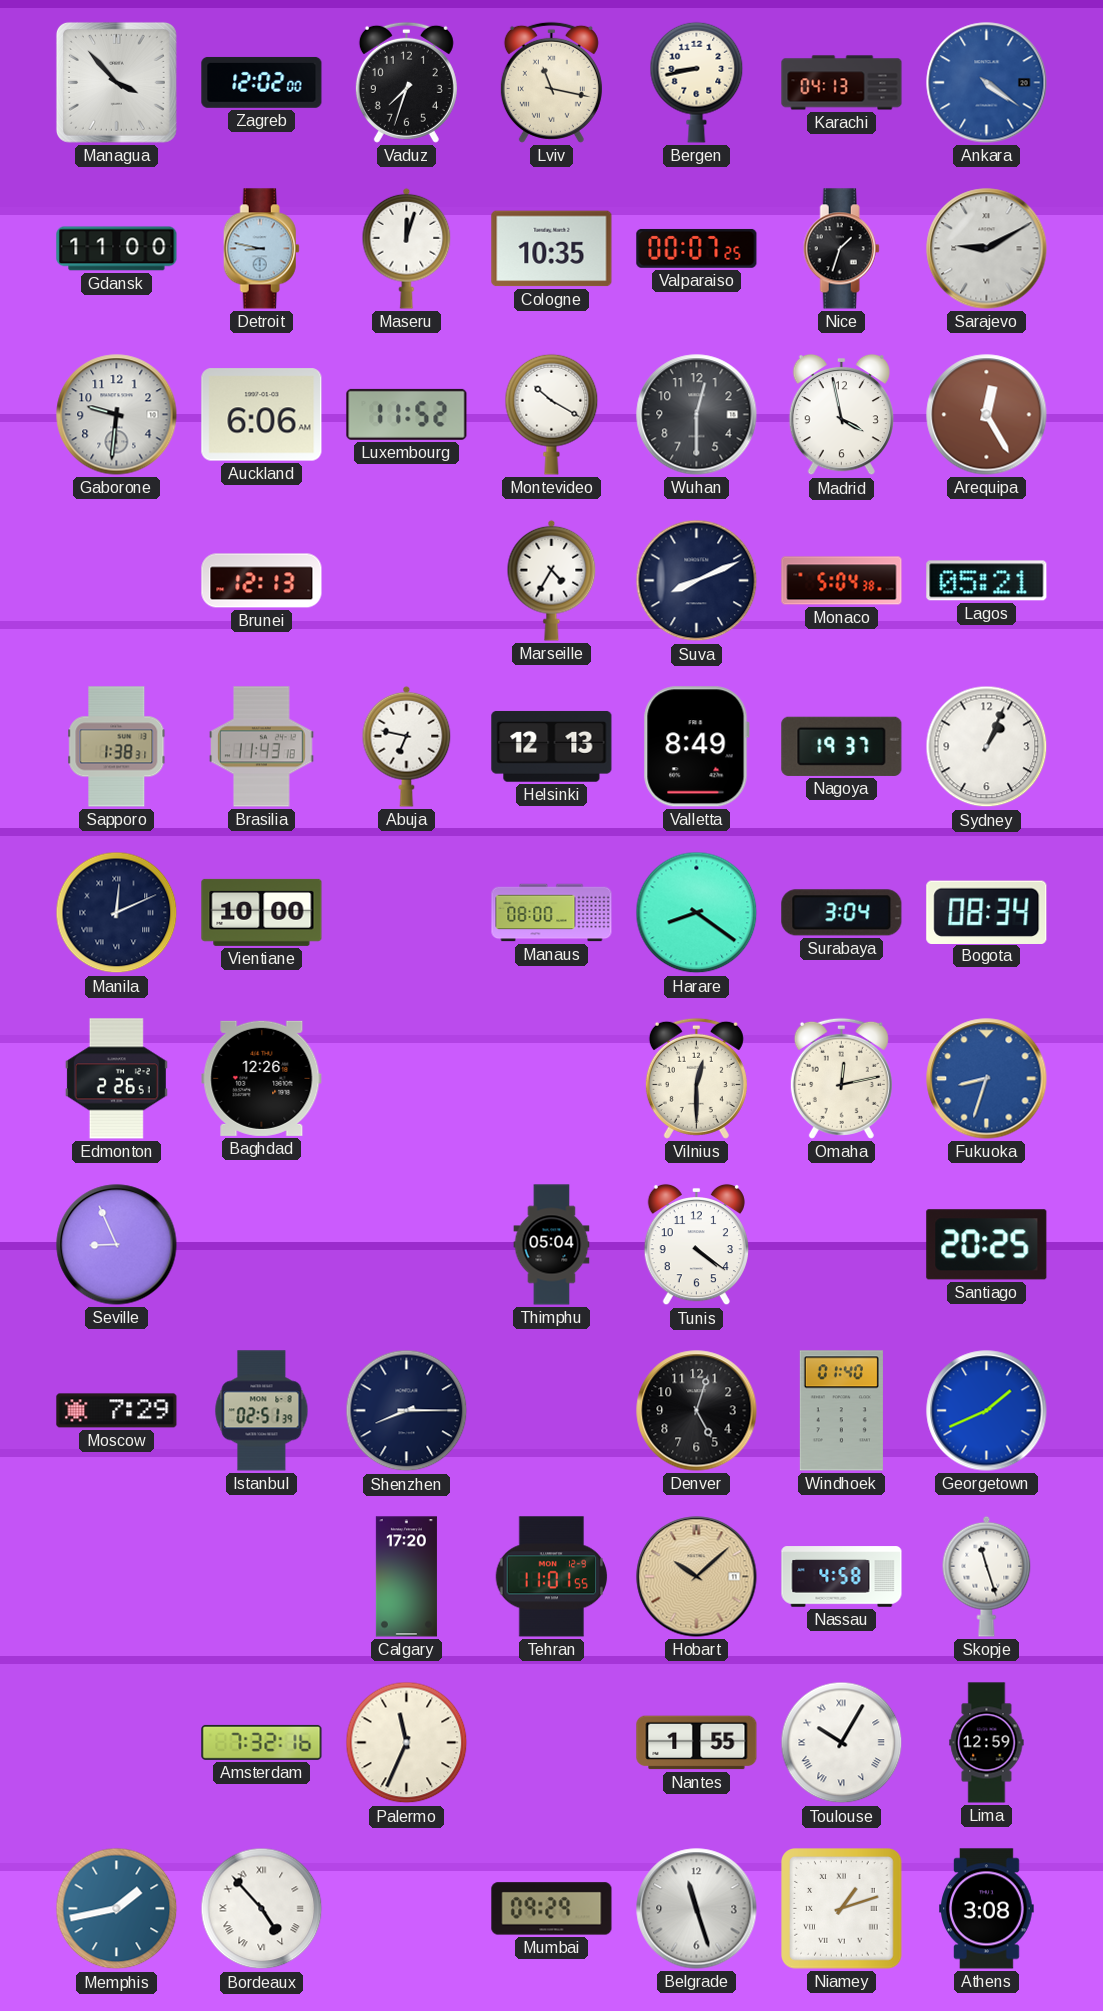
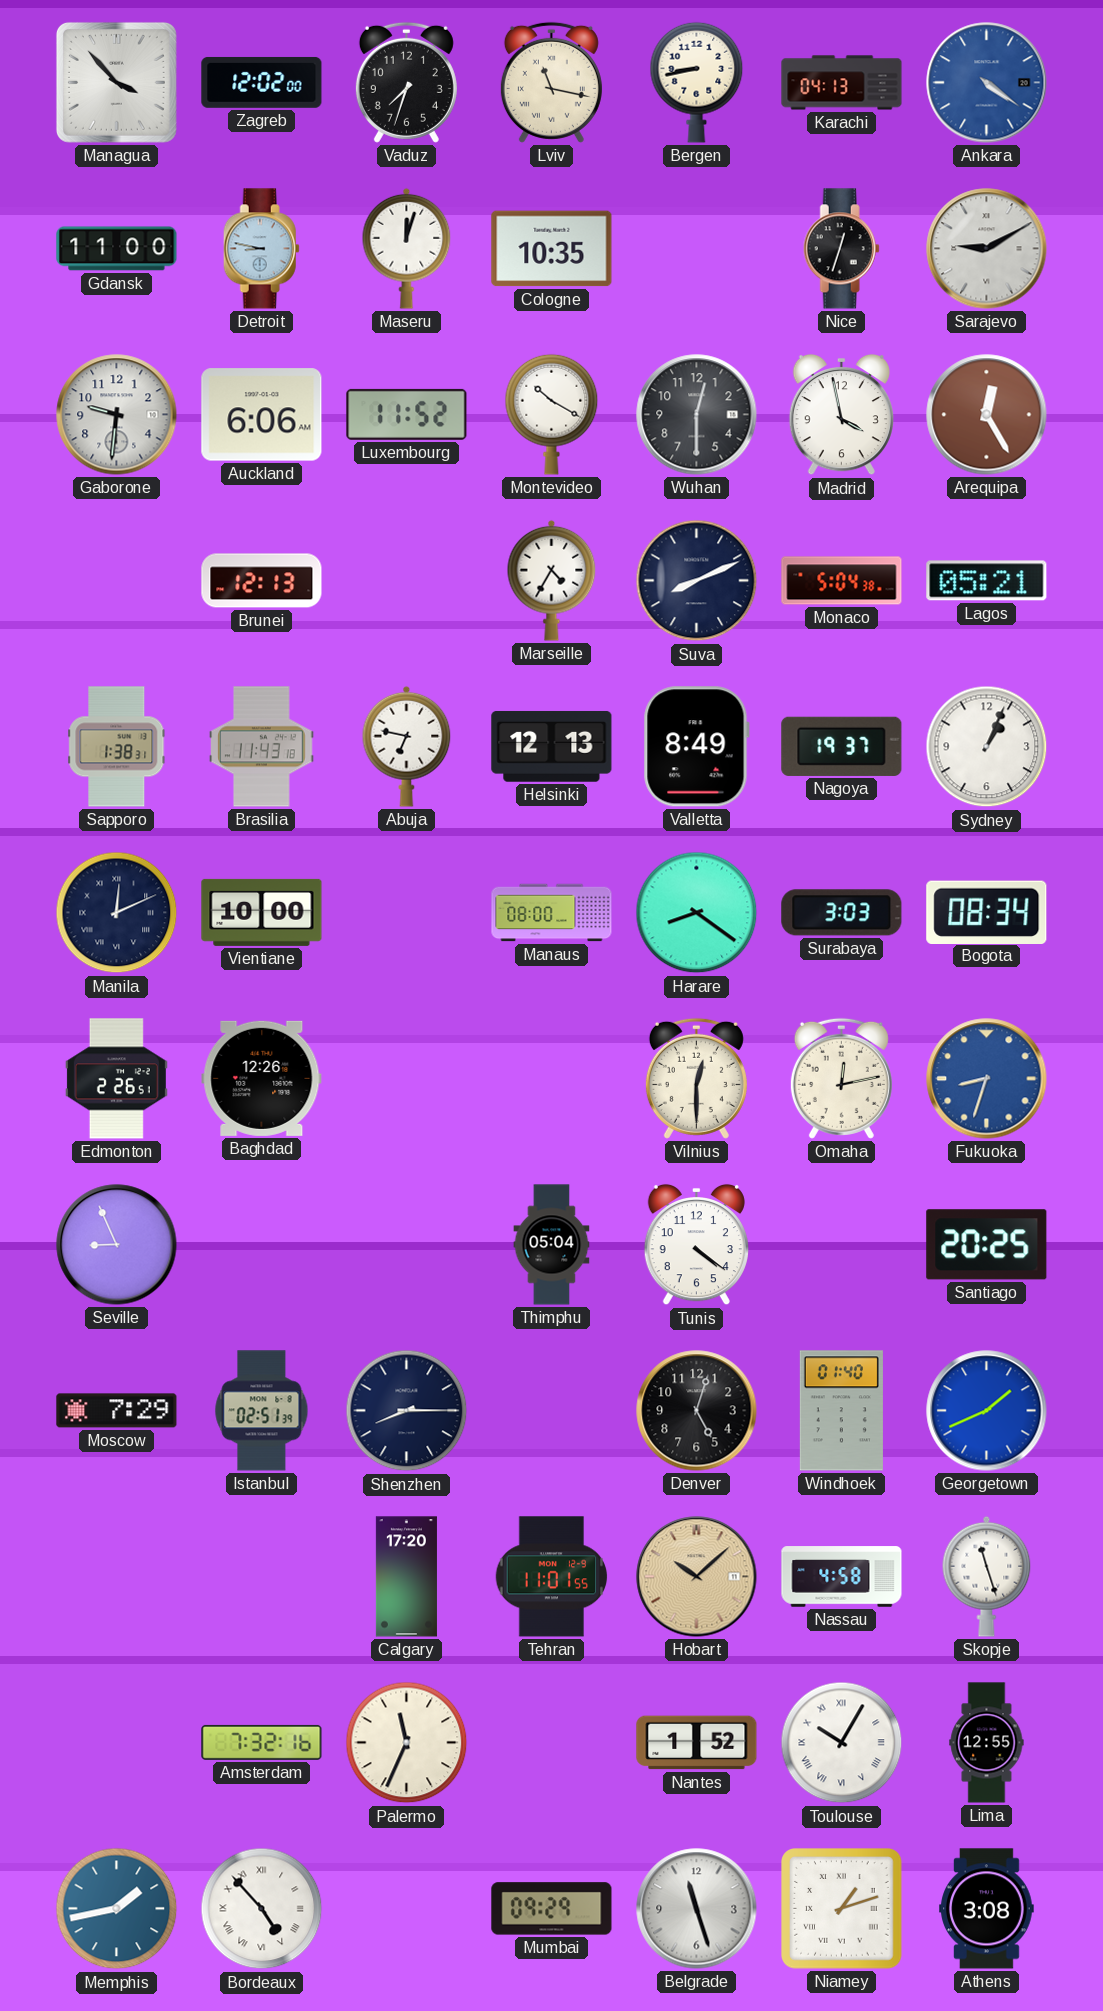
Valparaiso: 00:07 -> none (697, 248)
Nice: 1:33 -> 12:33 (841, 249)
Surabaya: 3:04 -> 3:03 (842, 913)
Nantes: 1:55 -> 1:52 (697, 1743)
Lima: 12:59 -> 12:55 (987, 1743)
